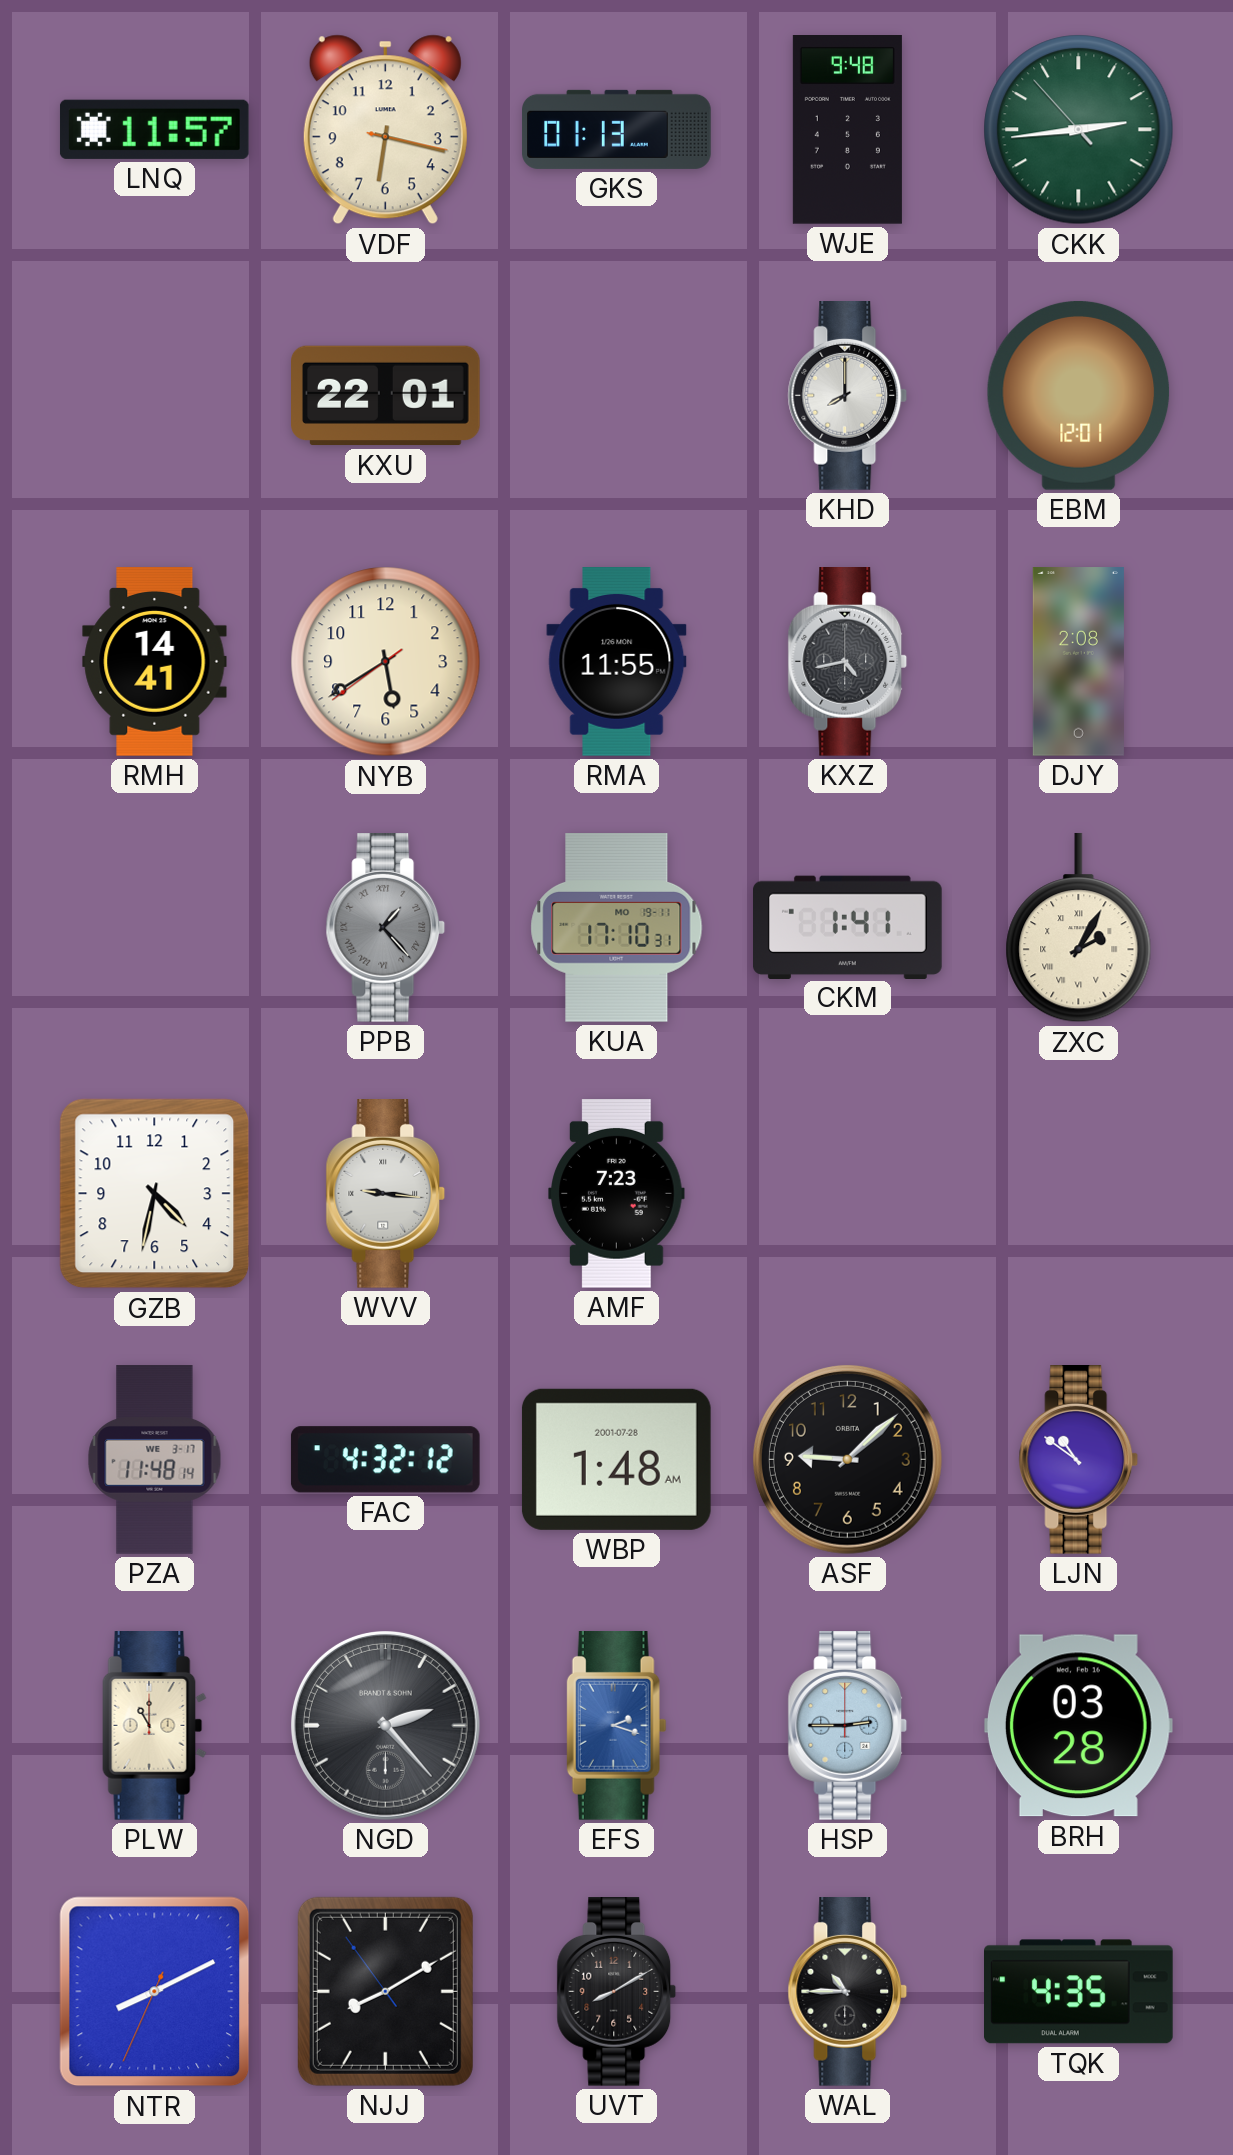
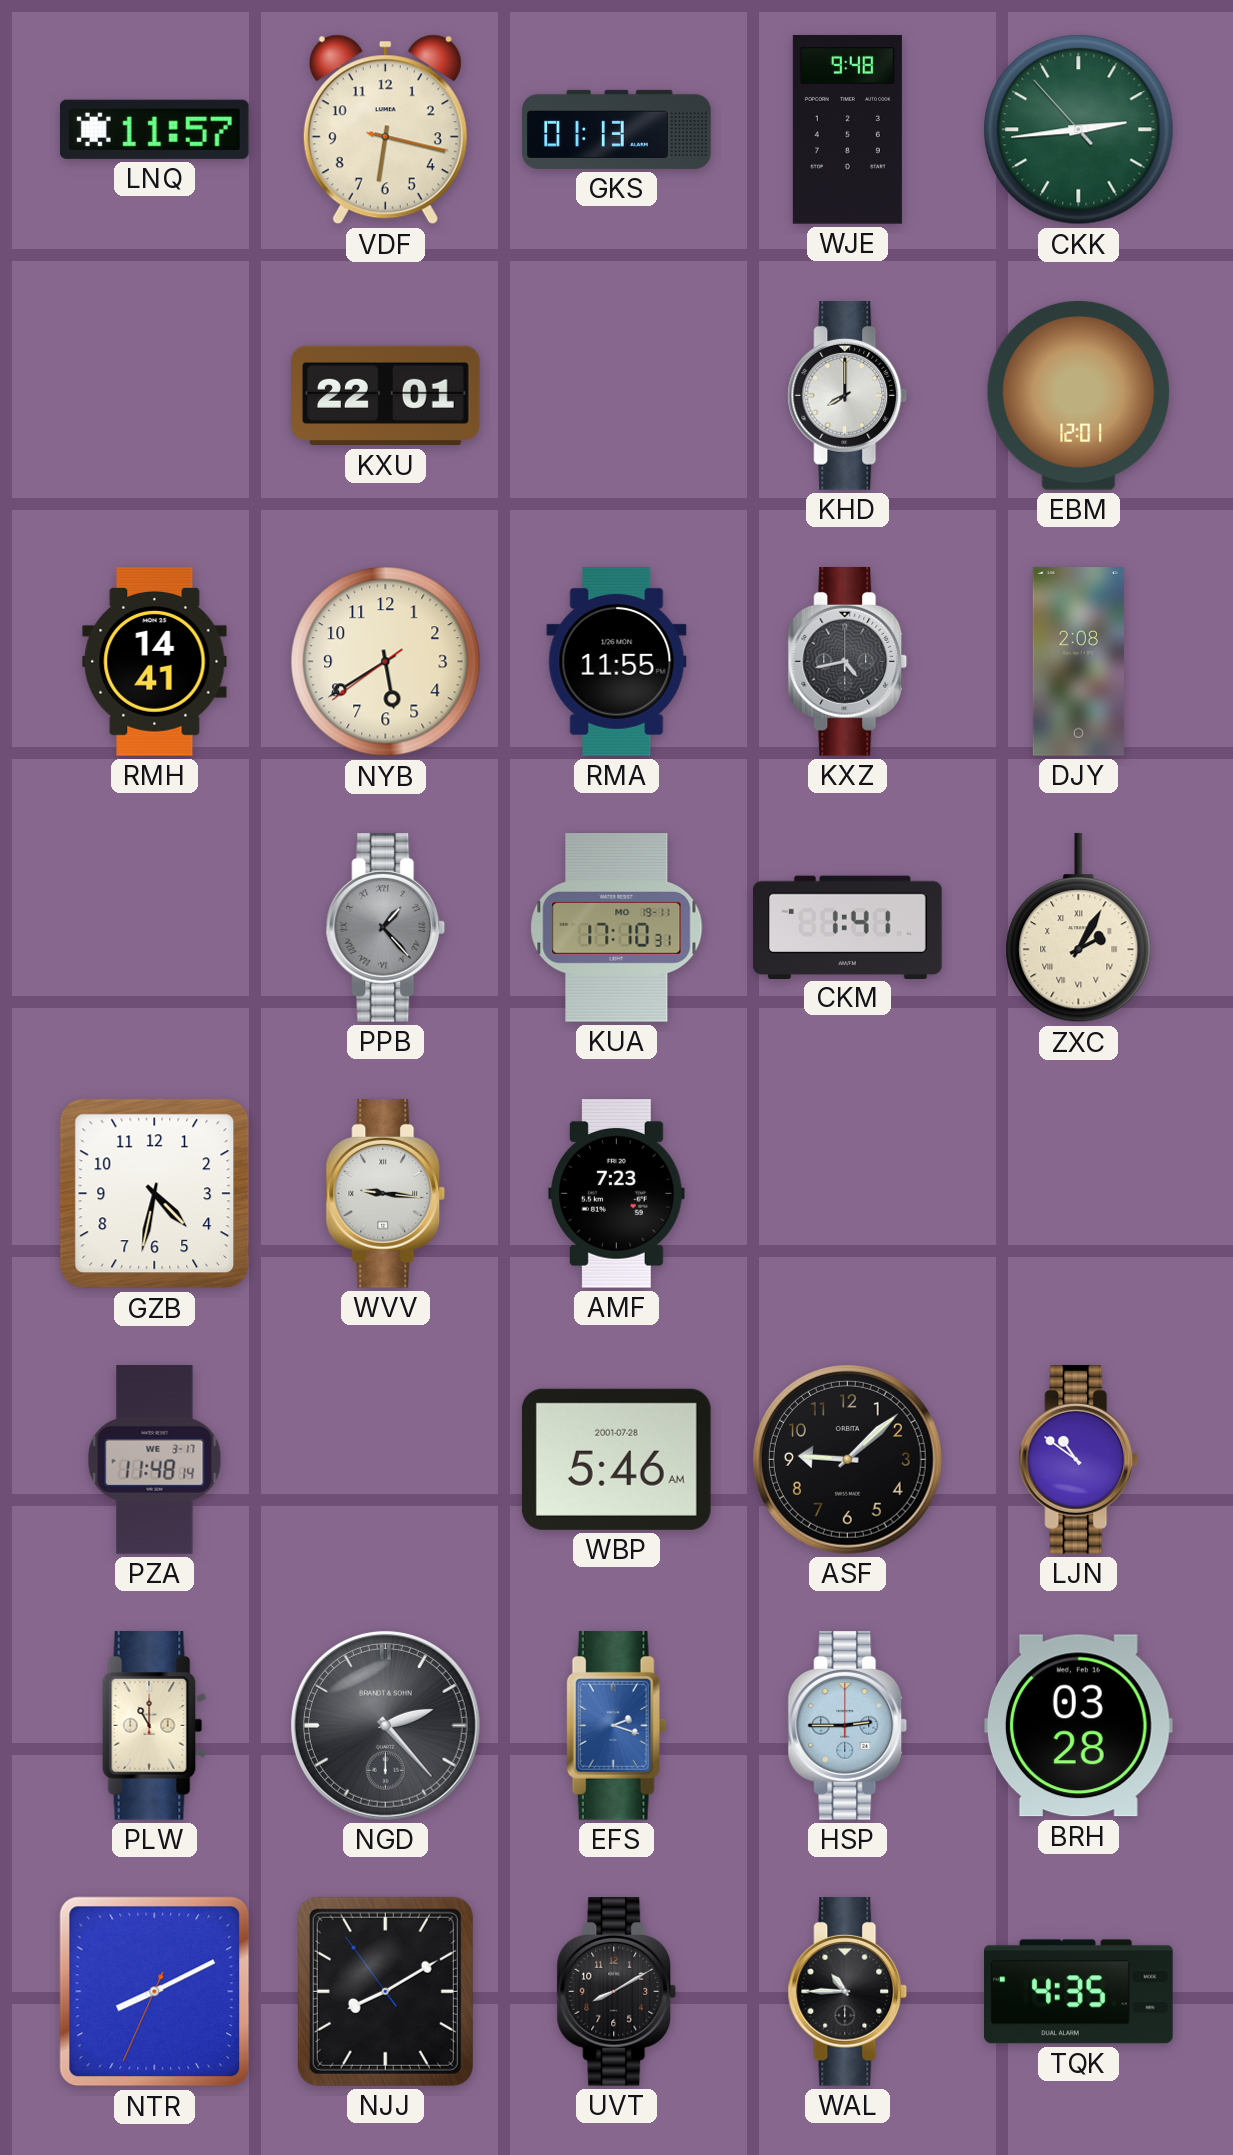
FAC: 4:32 -> none (385, 1460)
WBP: 1:48 -> 5:46 (616, 1459)
